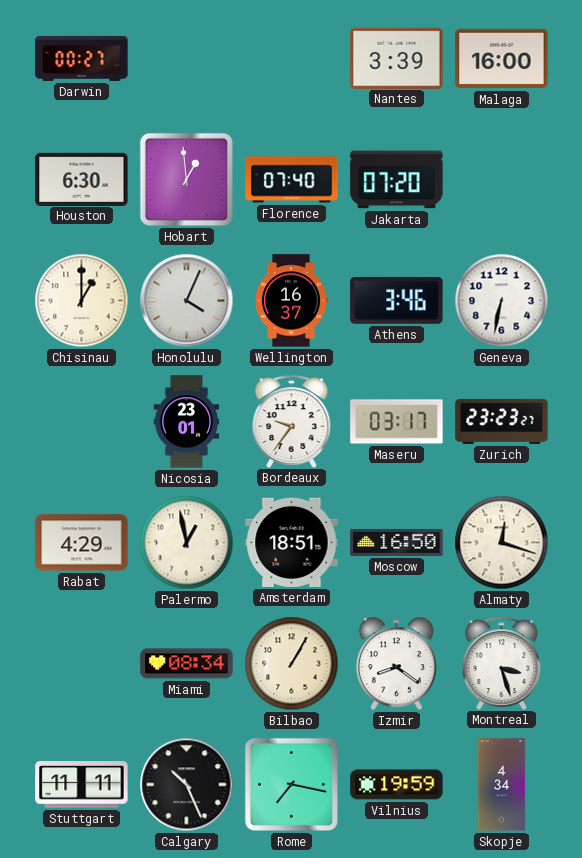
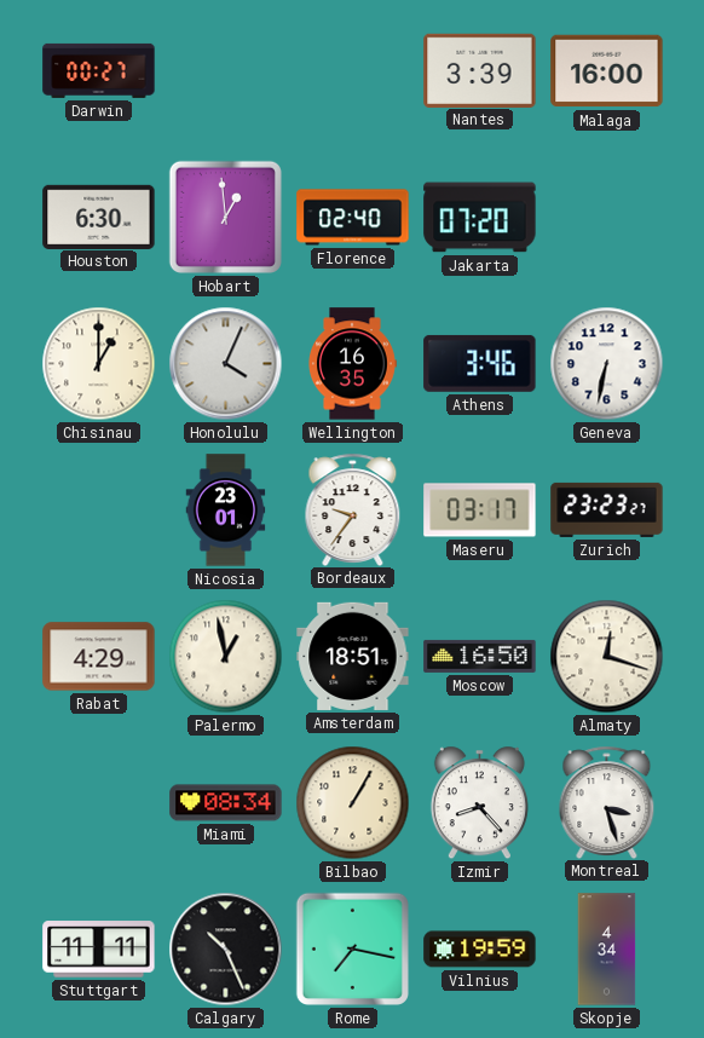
Florence: 07:40 -> 02:40 (353, 218)
Wellington: 16:37 -> 16:35 (352, 364)
Izmir: 8:21 -> 8:23 (479, 803)
